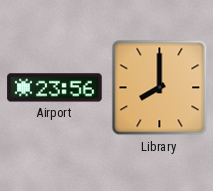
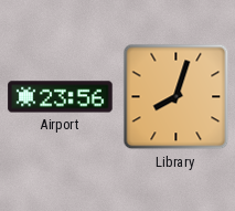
Library: 8:00 -> 8:03 (177, 97)
